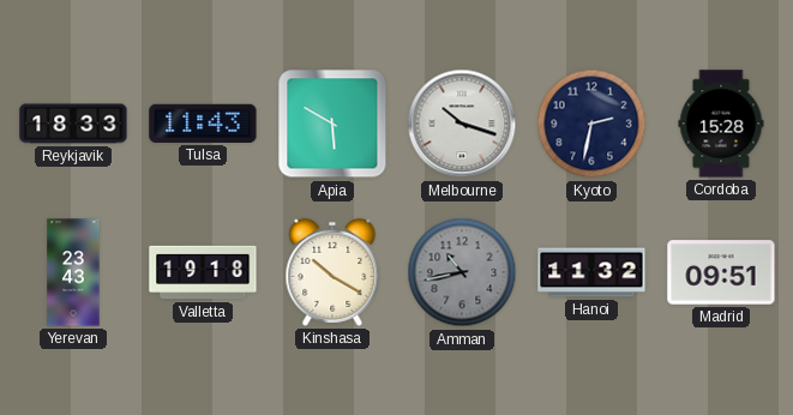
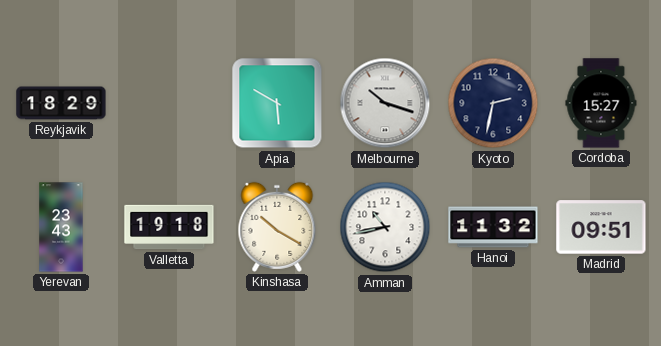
Reykjavik: 18:33 -> 18:29 (61, 103)
Tulsa: 11:43 -> none (203, 124)
Cordoba: 15:28 -> 15:27 (601, 103)
Amman dial: grey -> white (385, 227)
